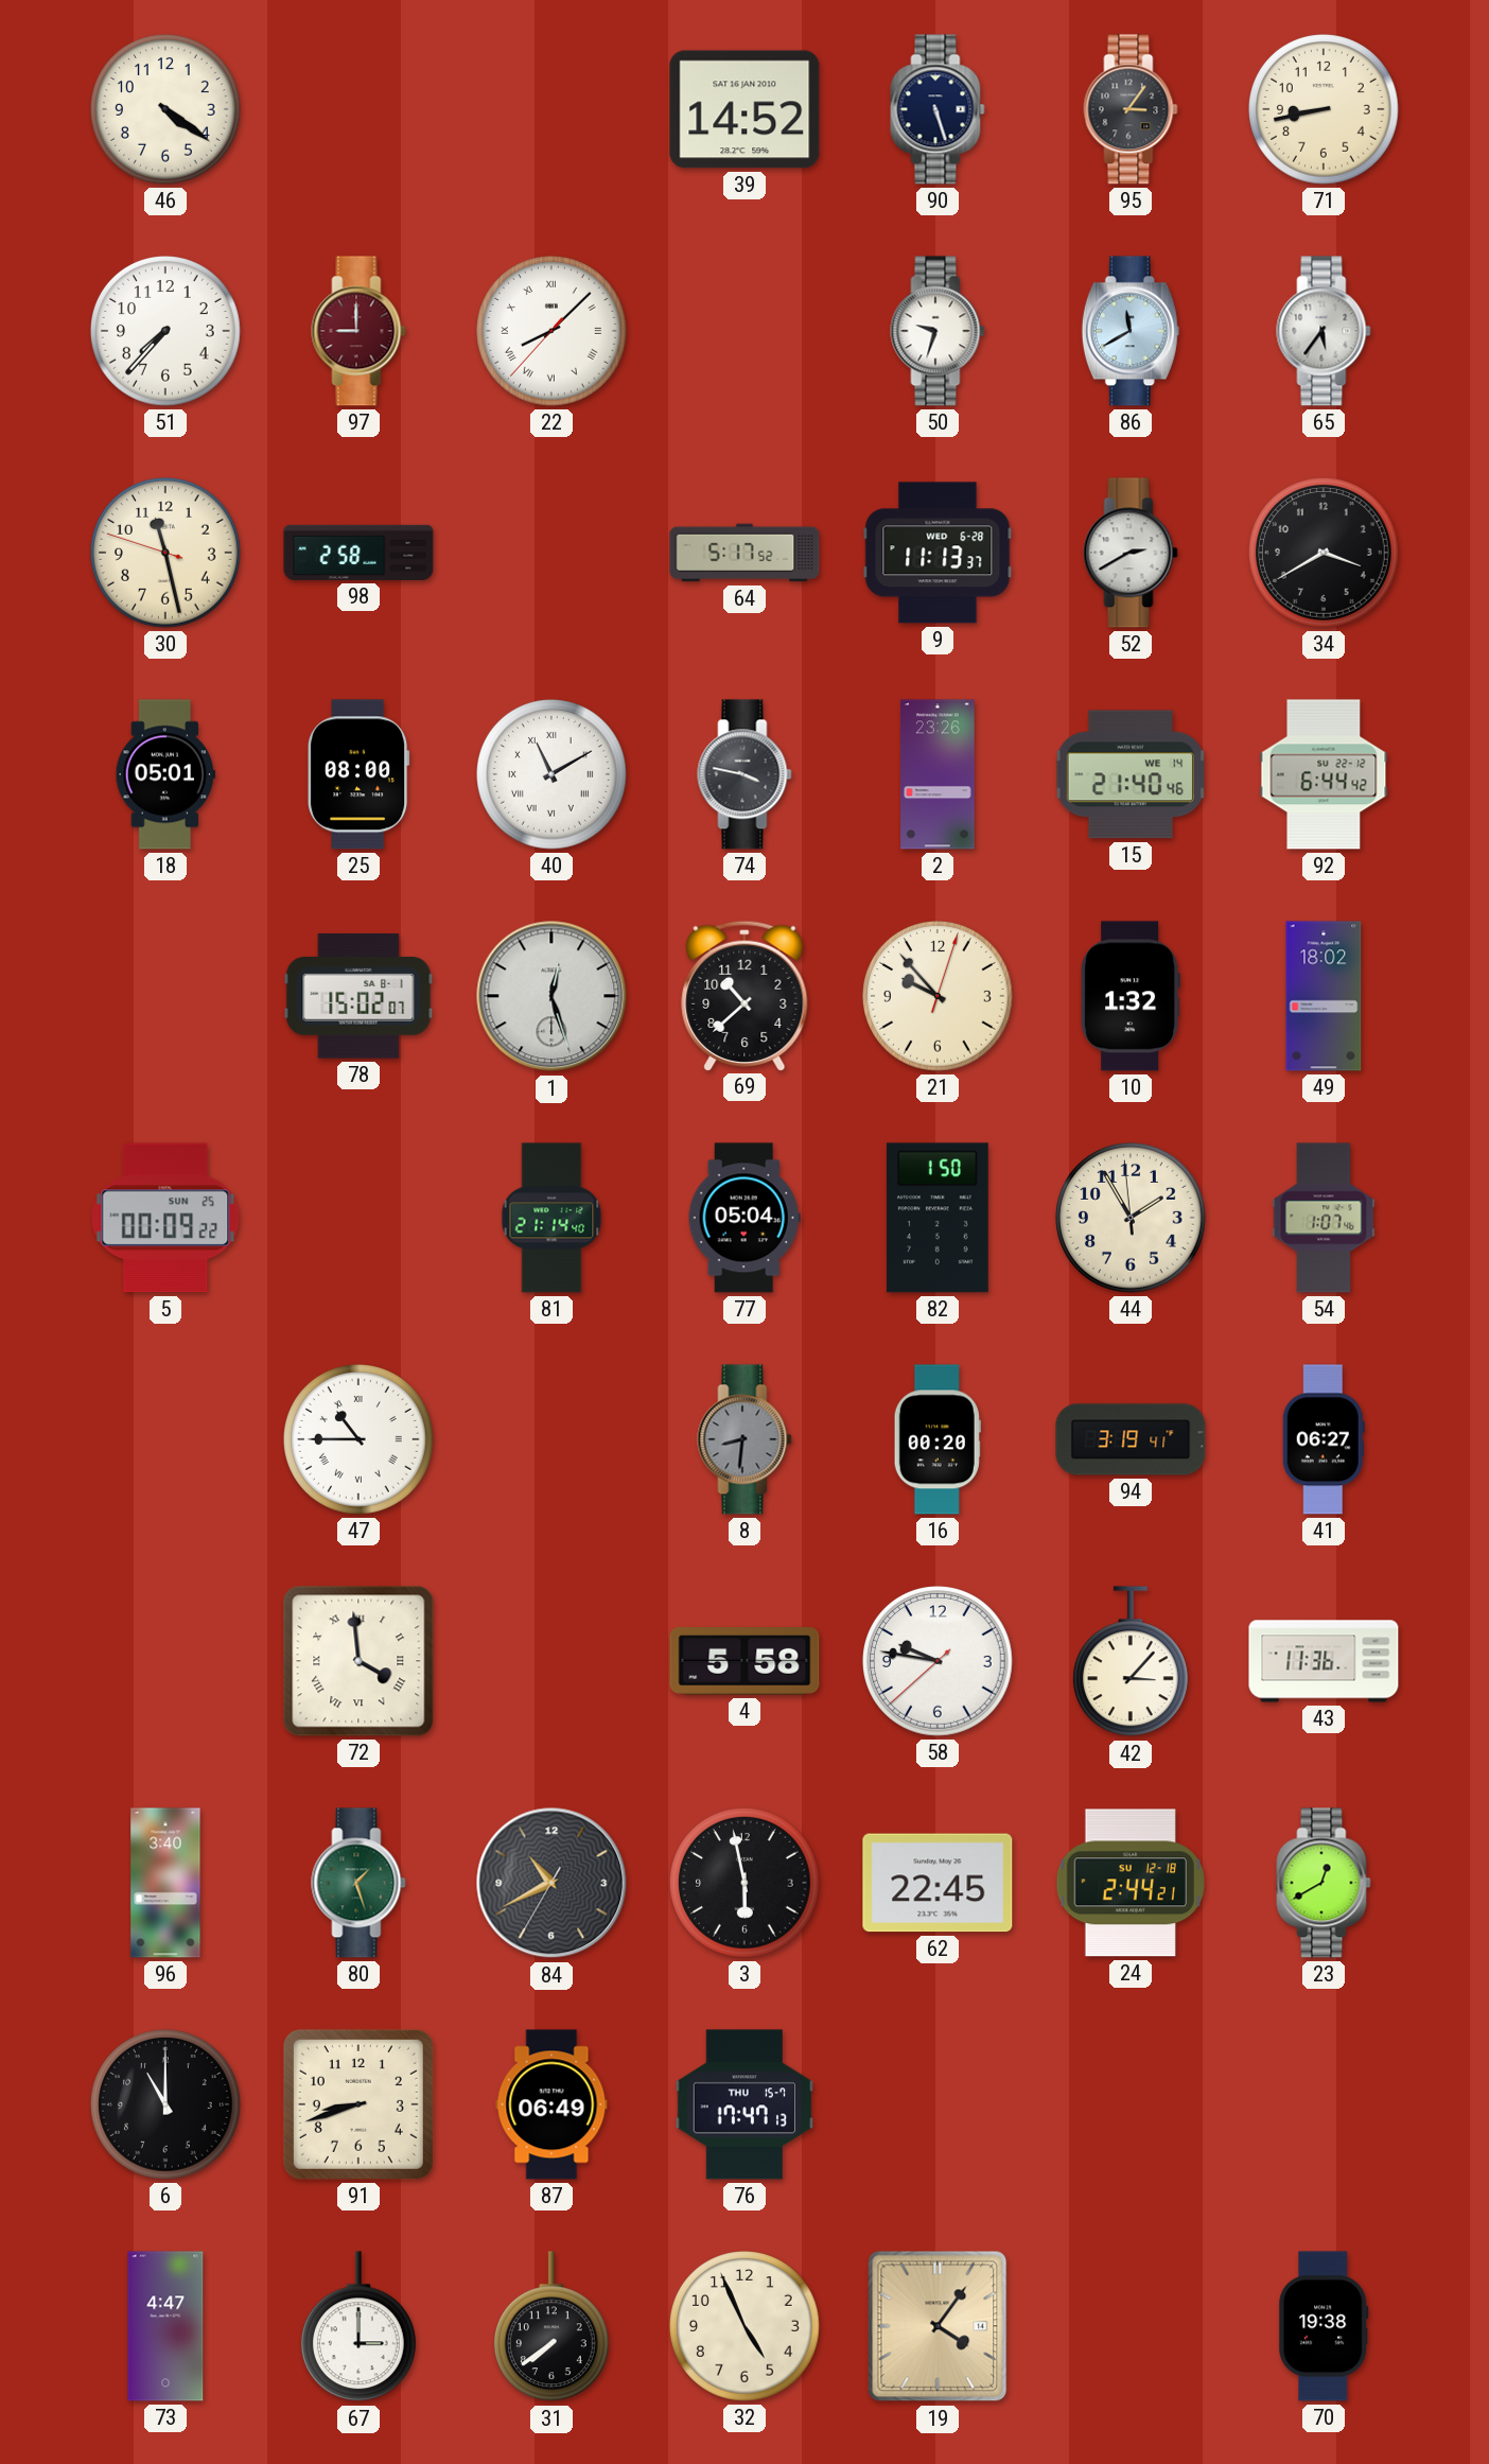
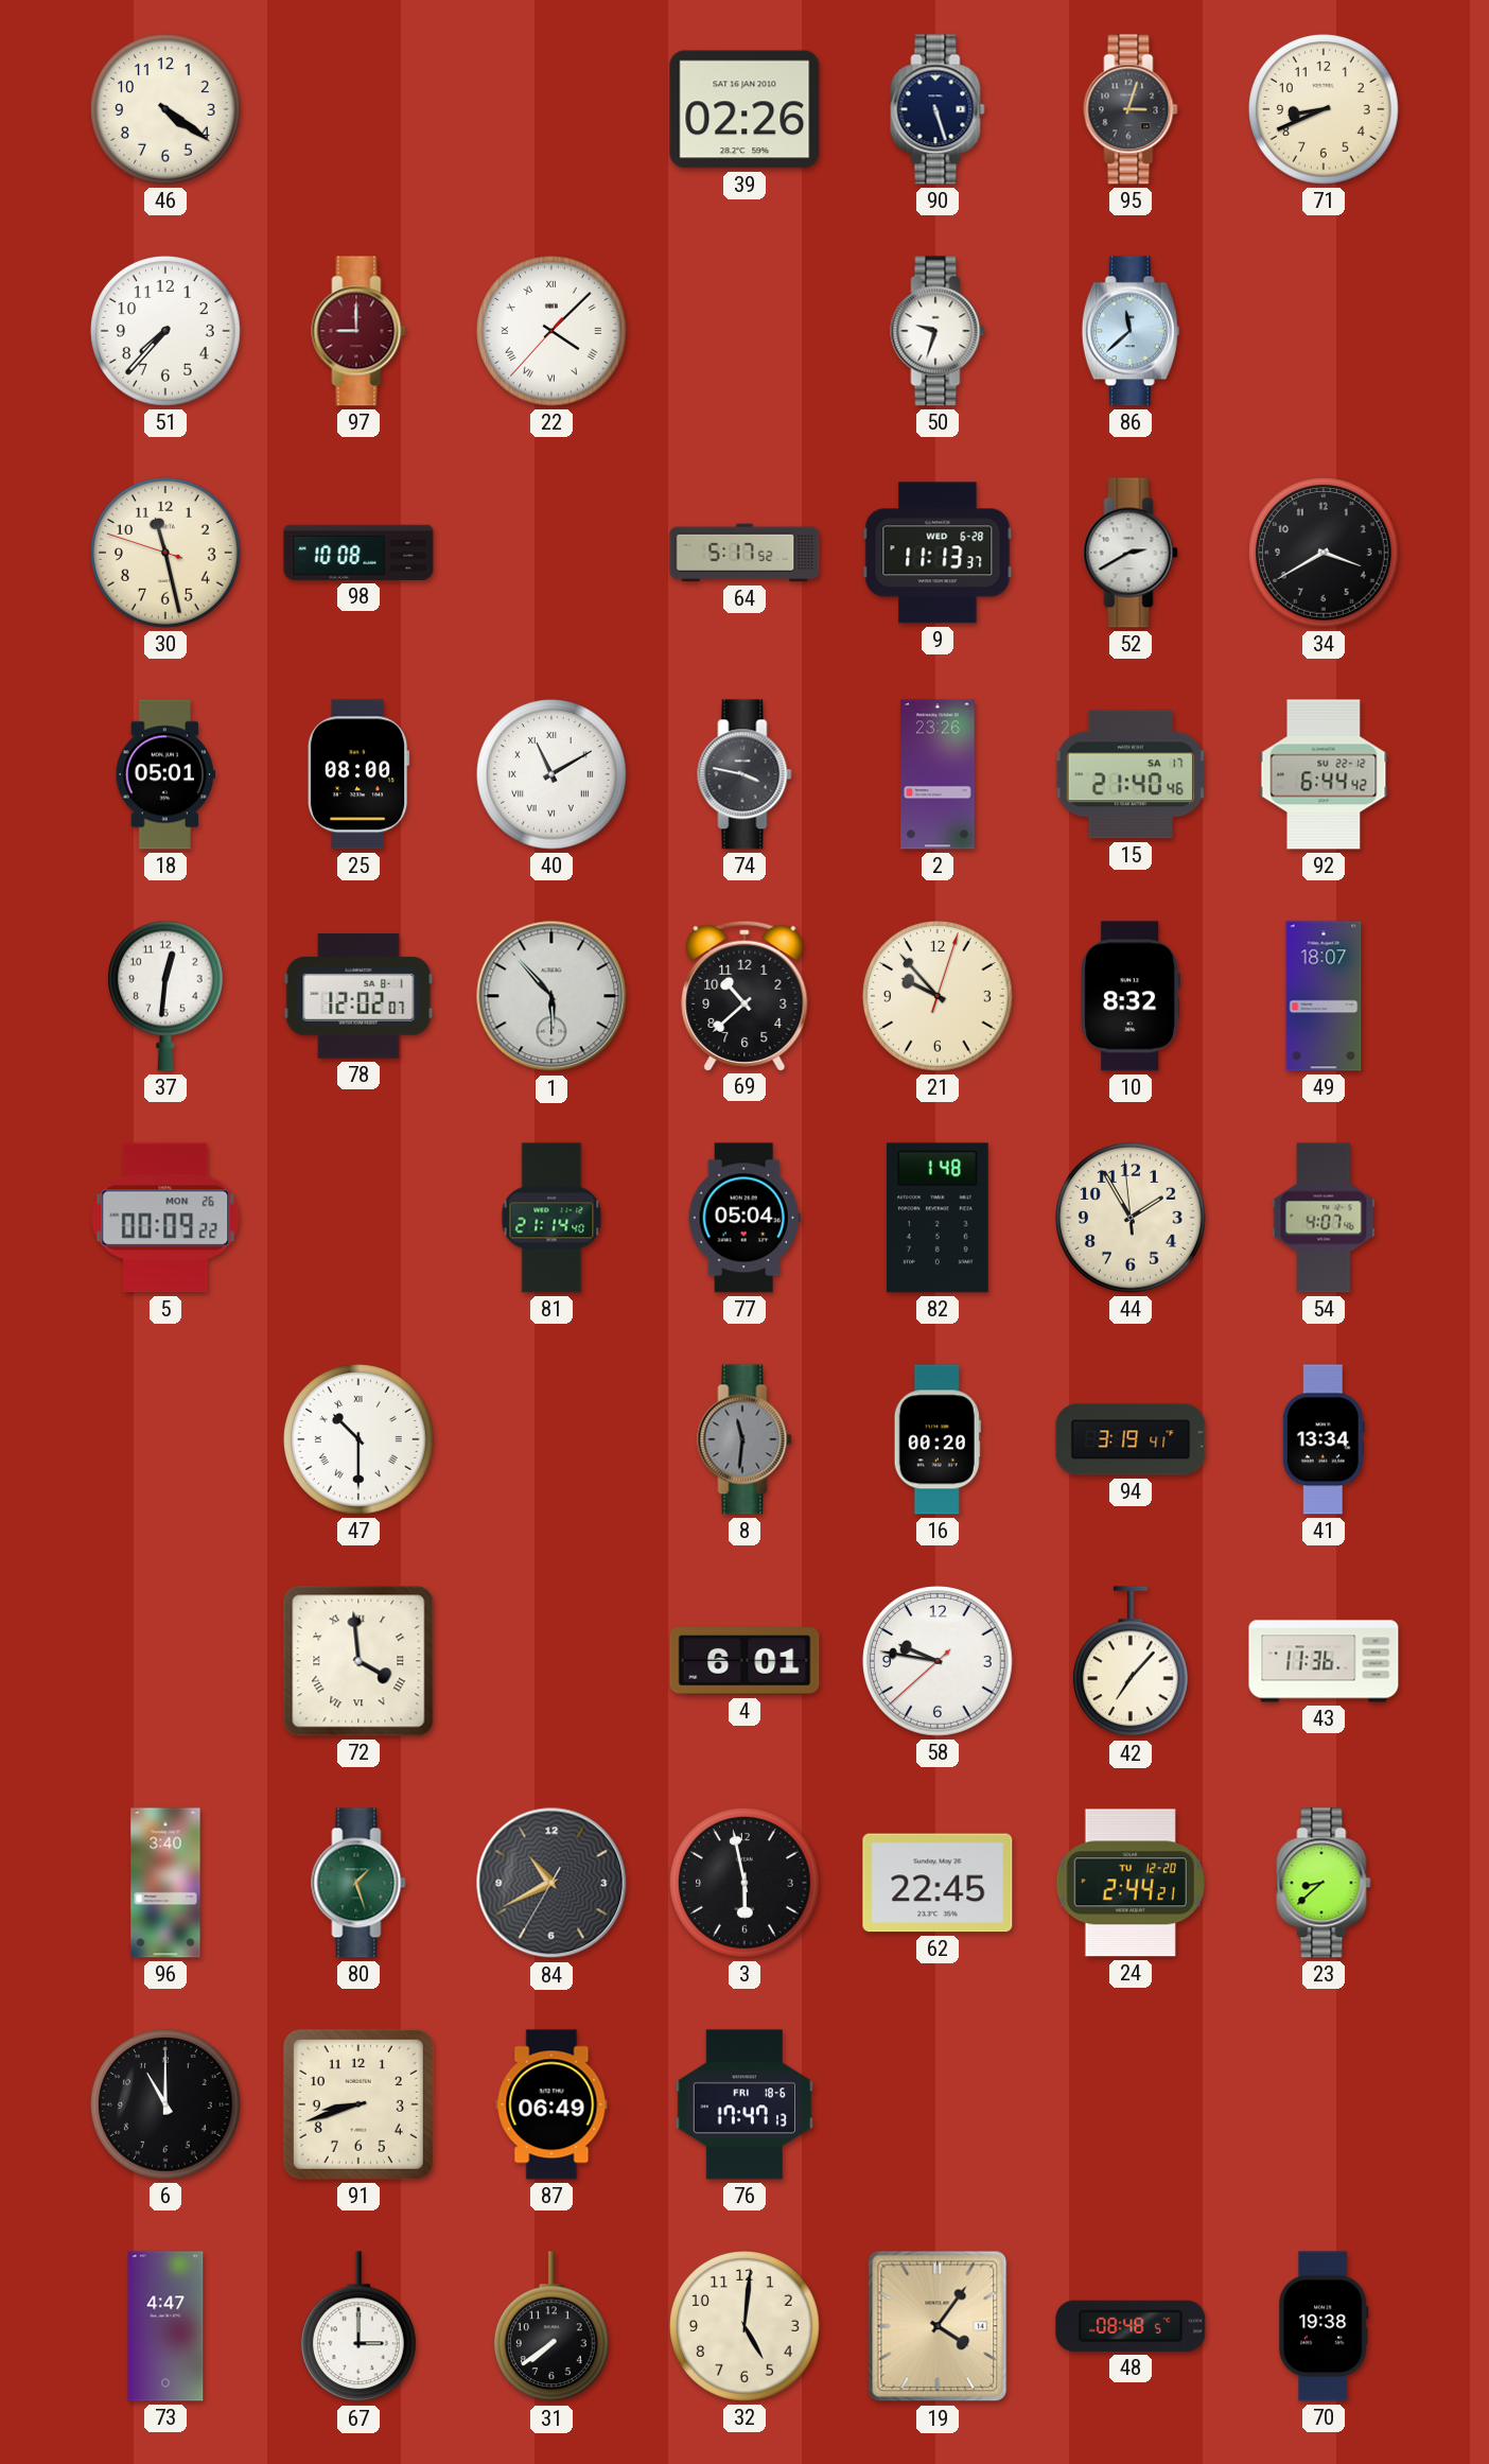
39: 14:52 -> 02:26 (744, 109)
95: 3:06 -> 3:03 (1131, 109)
71: 8:43 -> 8:41 (1325, 110)
22: 8:07 -> 4:07 (553, 332)
86: 11:40 -> 11:38 (1131, 331)
65: 5:36 -> none (1324, 331)
98: 2:58 -> 10:08 (358, 553)
15 date: WE 14 -> SA 17 (1129, 774)
37: none -> 12:31 (165, 996)
78: 15:02 -> 12:02 (358, 996)
1: 12:27 -> 5:53 (551, 996)
10: 1:32 -> 8:32 (1131, 996)
49: 18:02 -> 18:07 (1324, 996)
5 date: SUN 25 -> MON 26 (165, 1218)
82: 1:50 -> 1:48 (938, 1218)
54: 1:07 -> 4:07 (1324, 1218)
47: 10:45 -> 10:30 (360, 1440)
8: 8:31 -> 11:31 (744, 1439)
41: 06:27 -> 13:34 (1324, 1439)
4: 5:58 -> 6:01 (744, 1661)
42: 3:07 -> 7:07 (1131, 1662)
24 date: SU 12-18 -> TU 12-20 (1131, 1883)
23: 12:40 -> 8:38 (1324, 1883)
76 date: THU 15-7 -> FRI 18-6 (743, 2104)
32: 4:56 -> 5:01 (746, 2327)
48: none -> 08:48 (1131, 2326)
